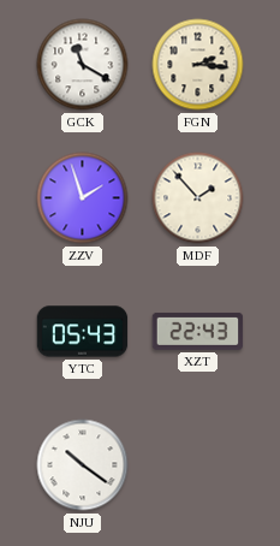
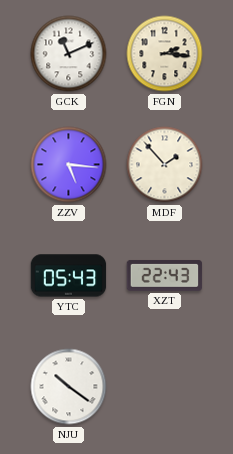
GCK: 11:20 -> 11:11 (69, 54)
ZZV: 1:57 -> 5:16 (69, 165)
